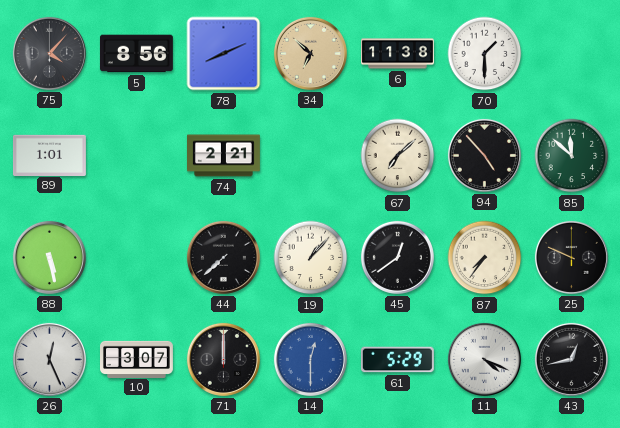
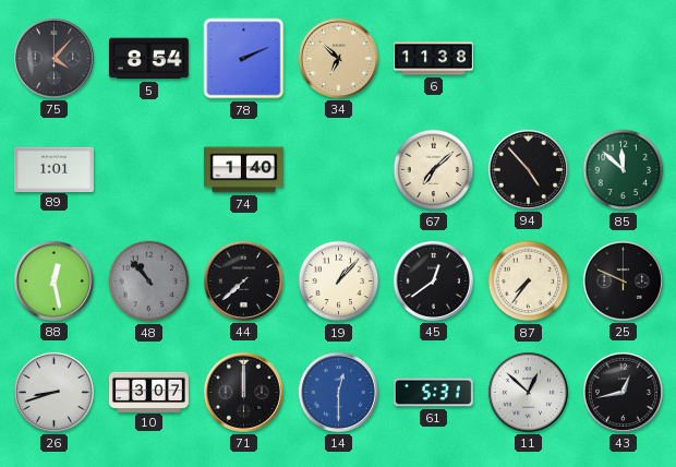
5: 8:56 -> 8:54 (148, 59)
78: 8:11 -> 2:11 (244, 59)
70: 1:30 -> none (485, 54)
74: 2:21 -> 1:40 (244, 170)
88: 5:28 -> 12:28 (53, 280)
48: none -> 10:53 (149, 282)
26: 12:26 -> 8:42 (53, 392)
61: 5:29 -> 5:31 (433, 393)
11: 4:19 -> 12:52 (528, 392)
